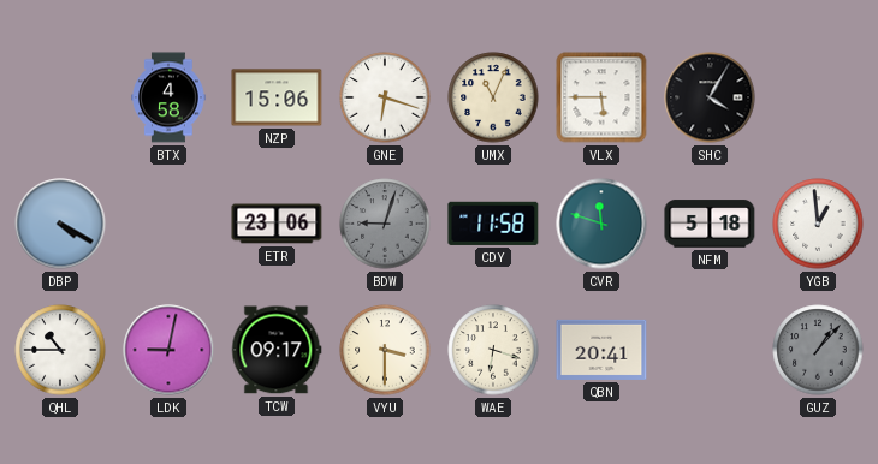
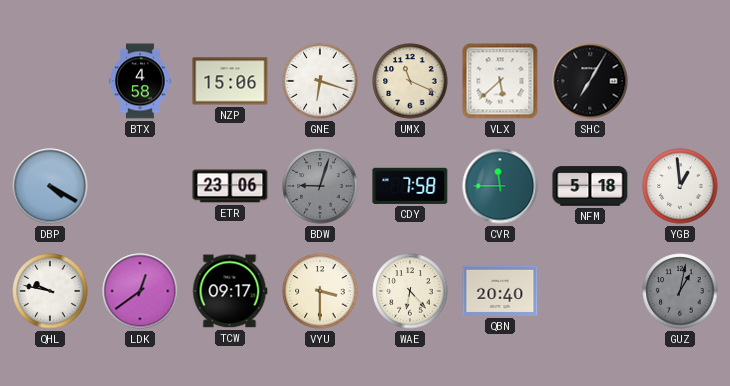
UMX: 11:04 -> 11:19 (410, 81)
VLX: 5:45 -> 5:38 (500, 81)
SHC: 4:05 -> 7:05 (590, 81)
CDY: 11:58 -> 7:58 (410, 186)
CVR: 11:48 -> 11:45 (500, 186)
QHL: 10:45 -> 9:47 (50, 291)
LDK: 9:02 -> 12:39 (140, 291)
WAE: 6:18 -> 6:23 (410, 291)
QBN: 20:41 -> 20:40 (500, 291)
GUZ: 1:07 -> 1:02 (680, 291)
